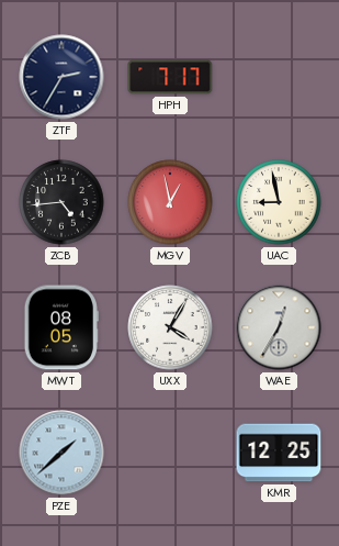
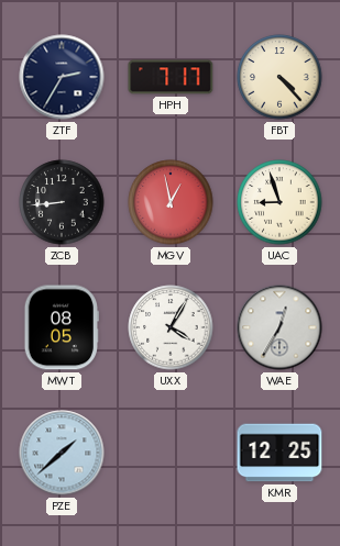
FBT: none -> 4:23 (279, 77)
ZCB: 4:44 -> 8:44 (62, 202)
UAC: 8:58 -> 8:57 (279, 202)
